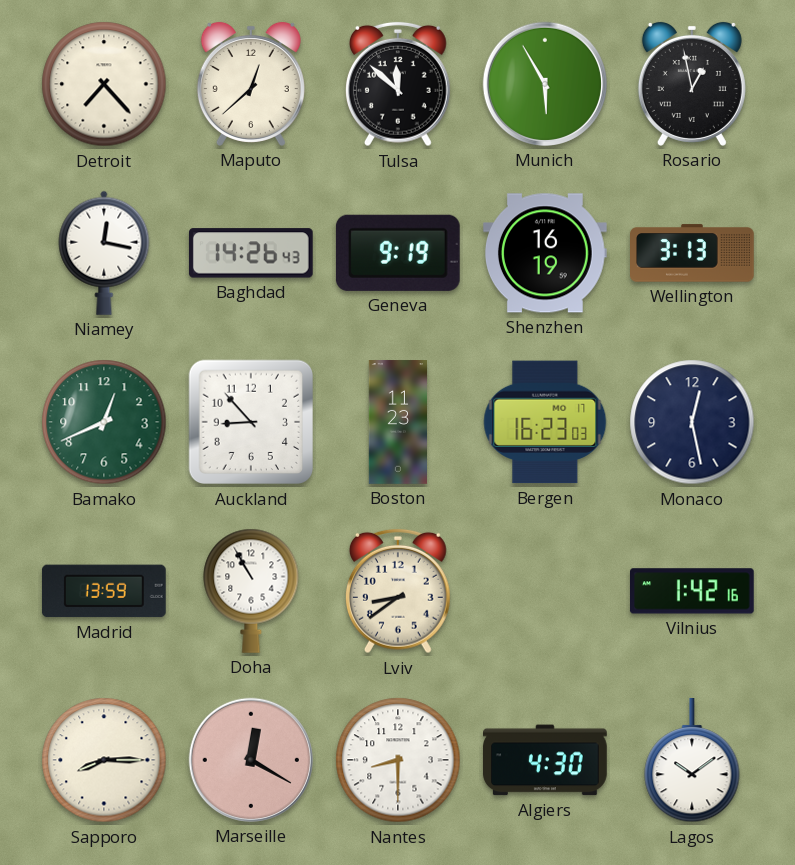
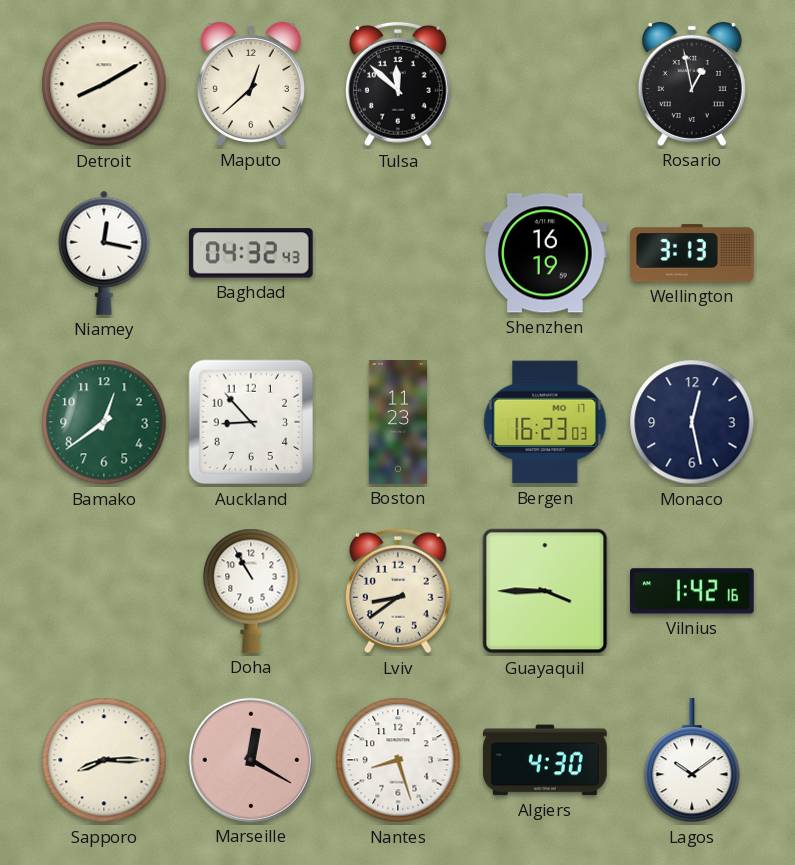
Detroit: 7:23 -> 8:10 (104, 84)
Munich: 5:55 -> none (545, 84)
Baghdad: 14:26 -> 04:32 (251, 253)
Geneva: 9:19 -> none (398, 253)
Bamako: 12:41 -> 12:39 (104, 422)
Madrid: 13:59 -> none (104, 591)
Guayaquil: none -> 3:45 (545, 591)
Nantes: 8:30 -> 8:27 (398, 760)
